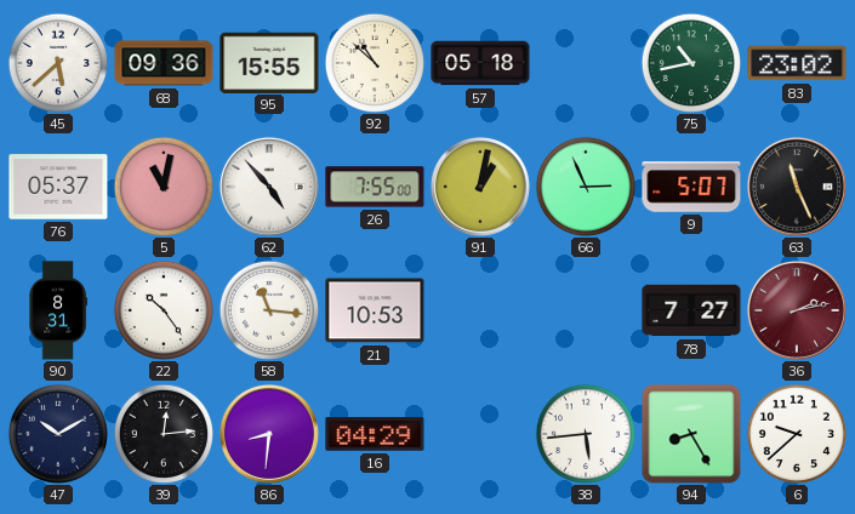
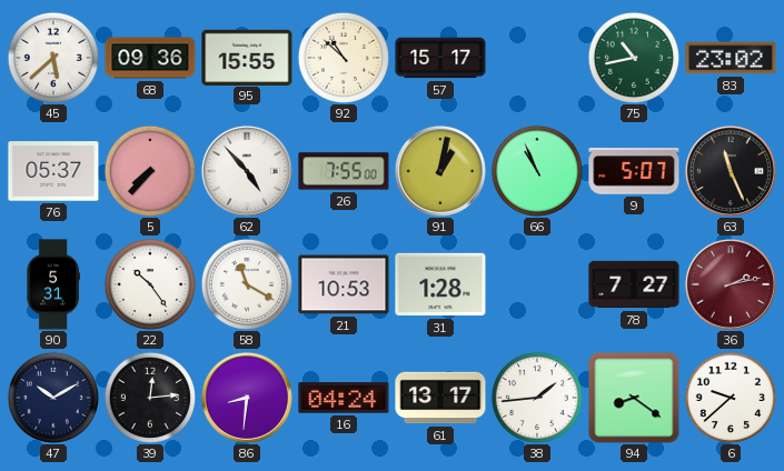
57: 05:18 -> 15:17 (440, 58)
5: 11:02 -> 7:37 (150, 171)
66: 2:56 -> 10:56 (537, 171)
90: 8:31 -> 5:31 (53, 284)
58: 11:16 -> 11:20 (247, 284)
31: none -> 1:28 (440, 284)
16: 04:29 -> 04:24 (344, 398)
61: none -> 13:17 (440, 398)
38: 5:44 -> 1:44 (537, 398)
94: 8:25 -> 8:21 (634, 398)
